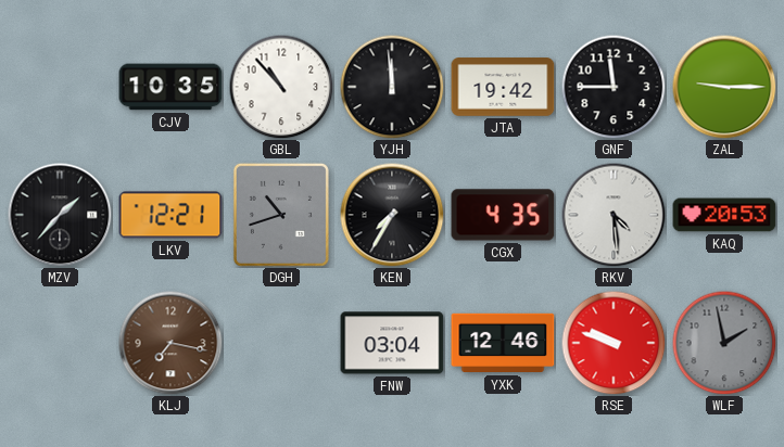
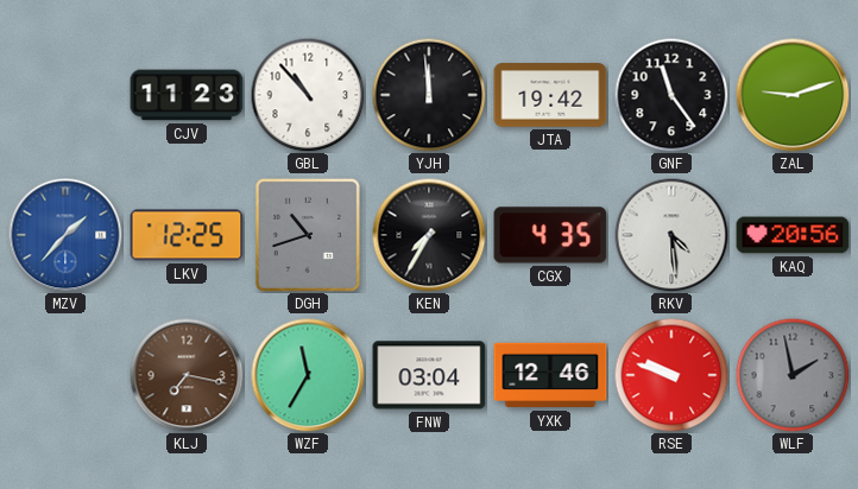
CJV: 10:35 -> 11:23 (187, 95)
GNF: 11:45 -> 11:24 (671, 95)
ZAL: 9:15 -> 9:12 (793, 95)
MZV dial: black -> blue (65, 235)
LKV: 12:21 -> 12:25 (187, 235)
KAQ: 20:53 -> 20:56 (793, 235)
WZF: none -> 11:35 (308, 375)
